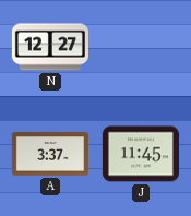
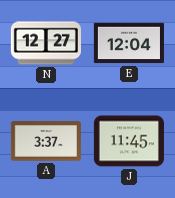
E: none -> 12:04 (129, 43)
